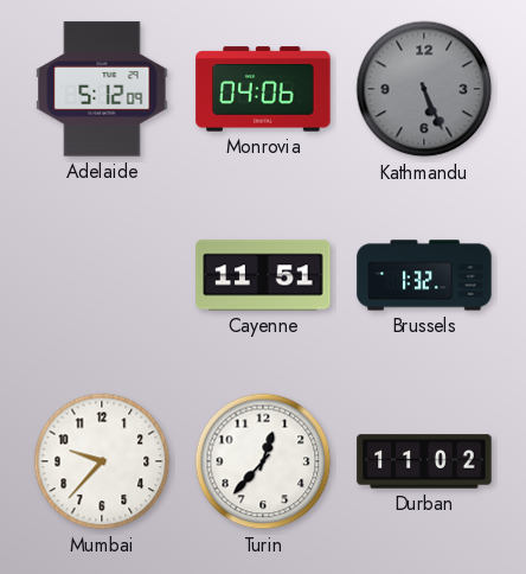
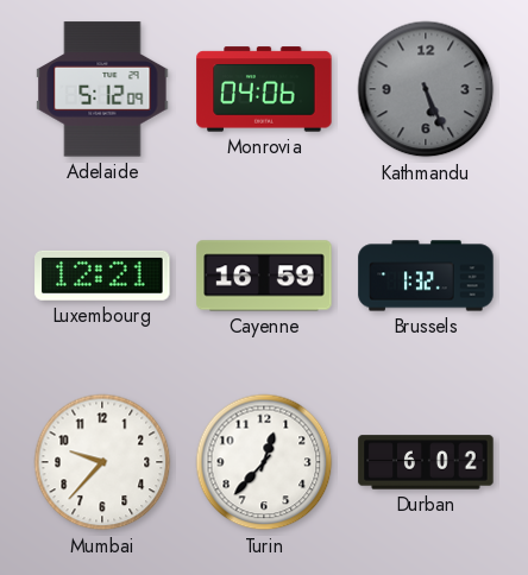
Luxembourg: none -> 12:21 (102, 276)
Cayenne: 11:51 -> 16:59 (264, 276)
Durban: 11:02 -> 6:02 (426, 462)
